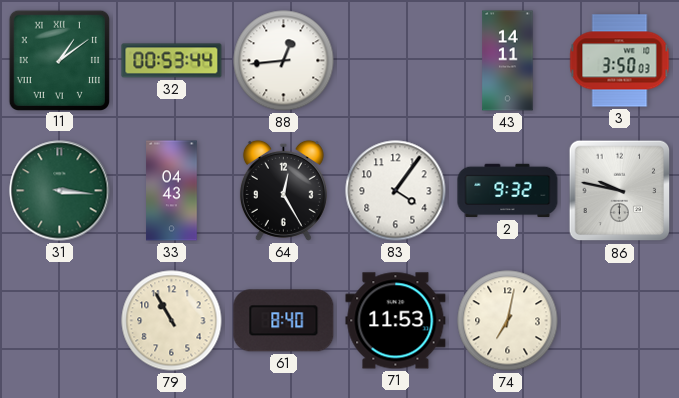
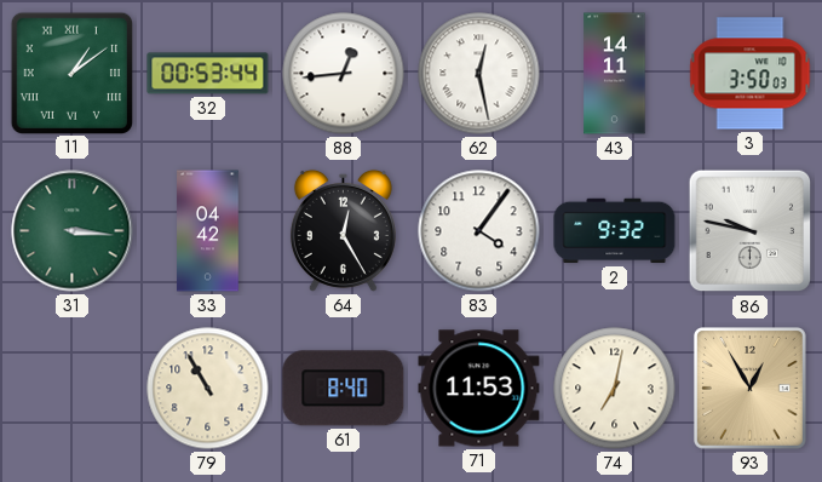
62: none -> 12:28 (479, 74)
33: 04:43 -> 04:42 (208, 231)
93: none -> 12:55 (751, 389)
